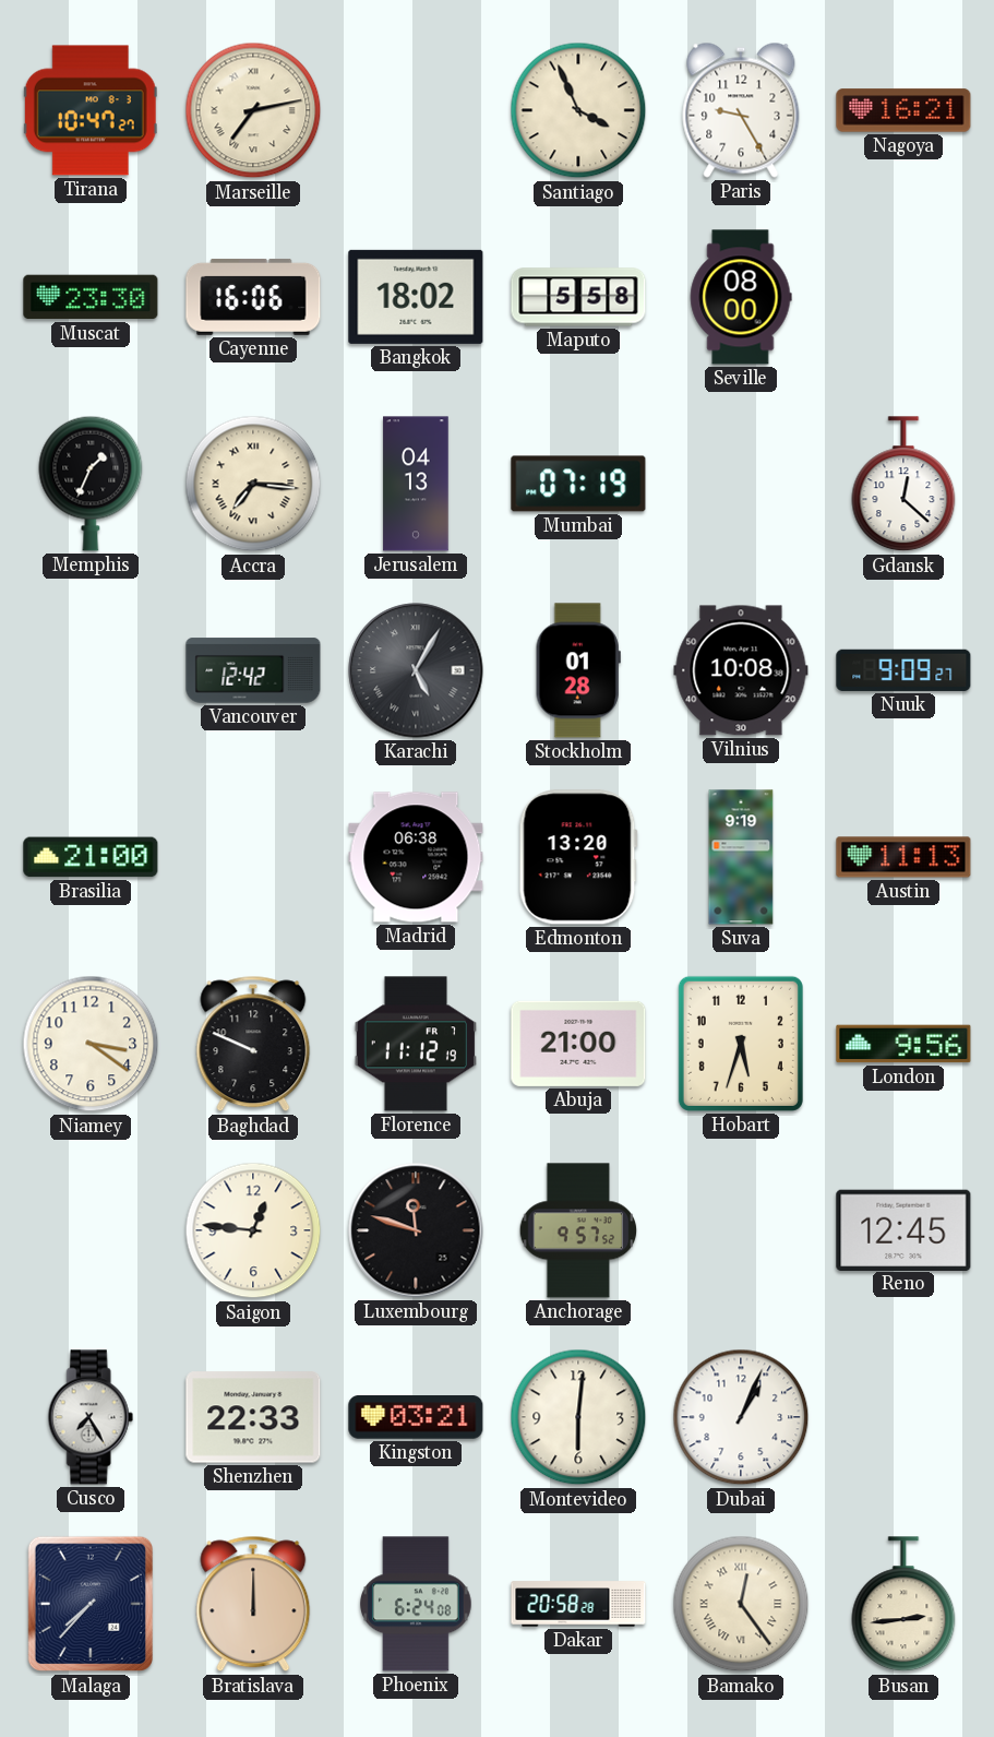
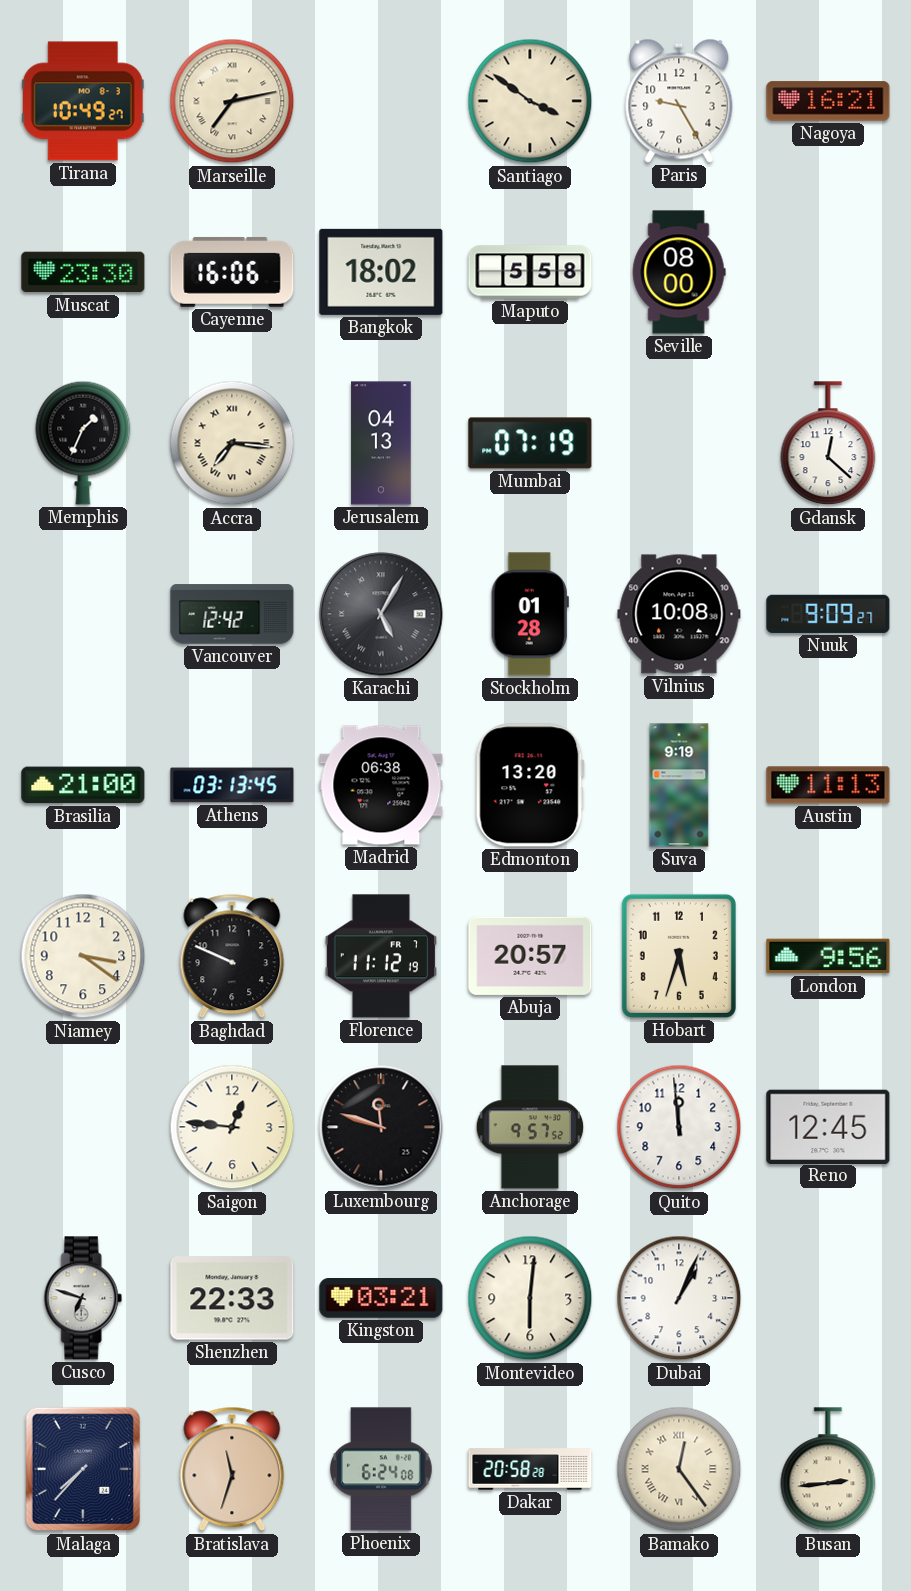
Tirana: 10:47 -> 10:49 (83, 101)
Santiago: 3:56 -> 3:51 (530, 101)
Athens: none -> 03:13 (232, 785)
Abuja: 21:00 -> 20:57 (530, 956)
Quito: none -> 11:59 (679, 1127)
Cusco: 7:25 -> 6:48 (83, 1298)
Bratislava: 12:00 -> 11:33 (232, 1469)
